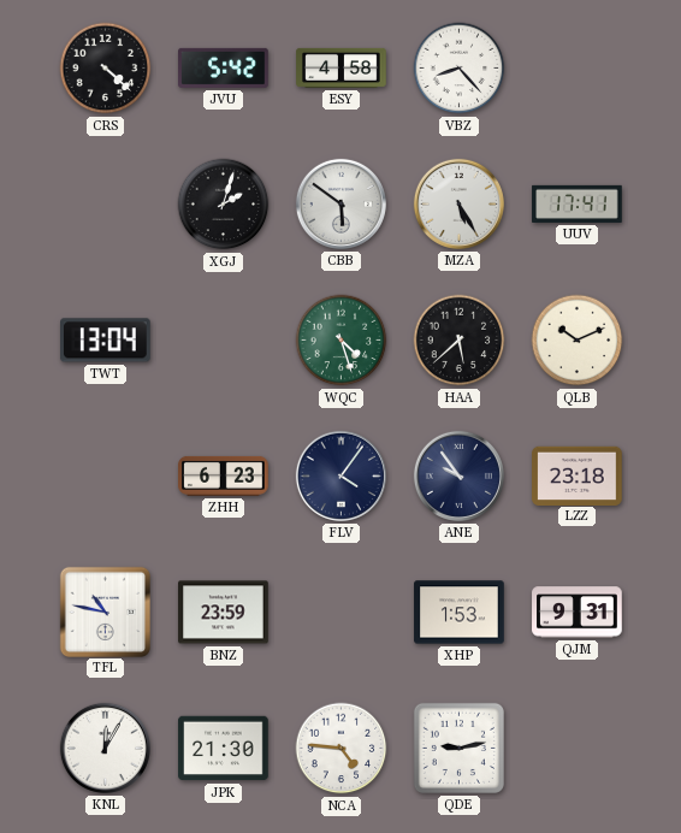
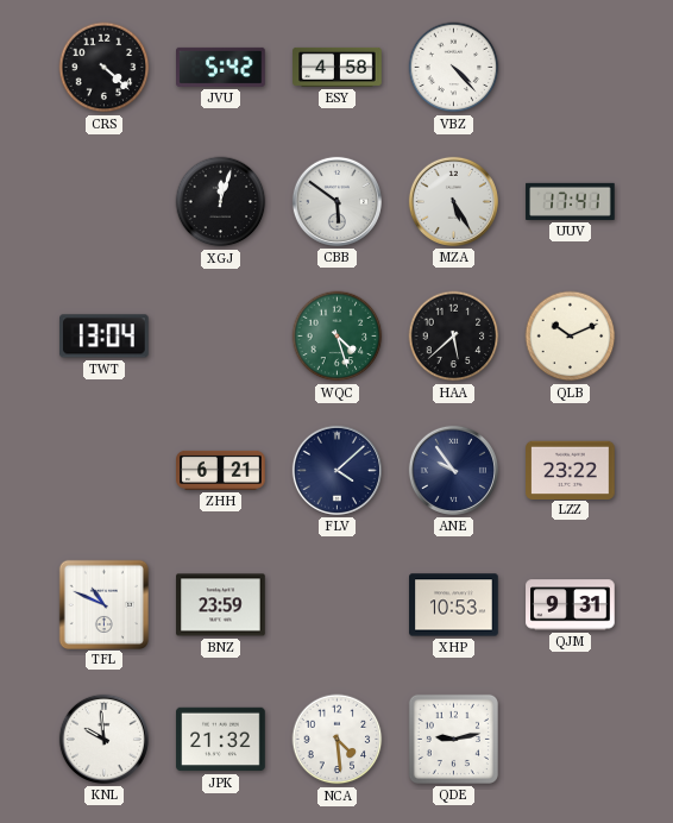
VBZ: 8:23 -> 4:23 (454, 68)
XGJ: 2:03 -> 12:03 (221, 202)
ZHH: 6:23 -> 6:21 (221, 470)
FLV: 4:06 -> 4:08 (336, 470)
LZZ: 23:18 -> 23:22 (571, 470)
TFL: 10:47 -> 10:49 (103, 604)
XHP: 1:53 -> 10:53 (454, 605)
KNL: 12:05 -> 9:59 (103, 739)
JPK: 21:30 -> 21:32 (221, 740)
NCA: 4:46 -> 4:29 (338, 740)
